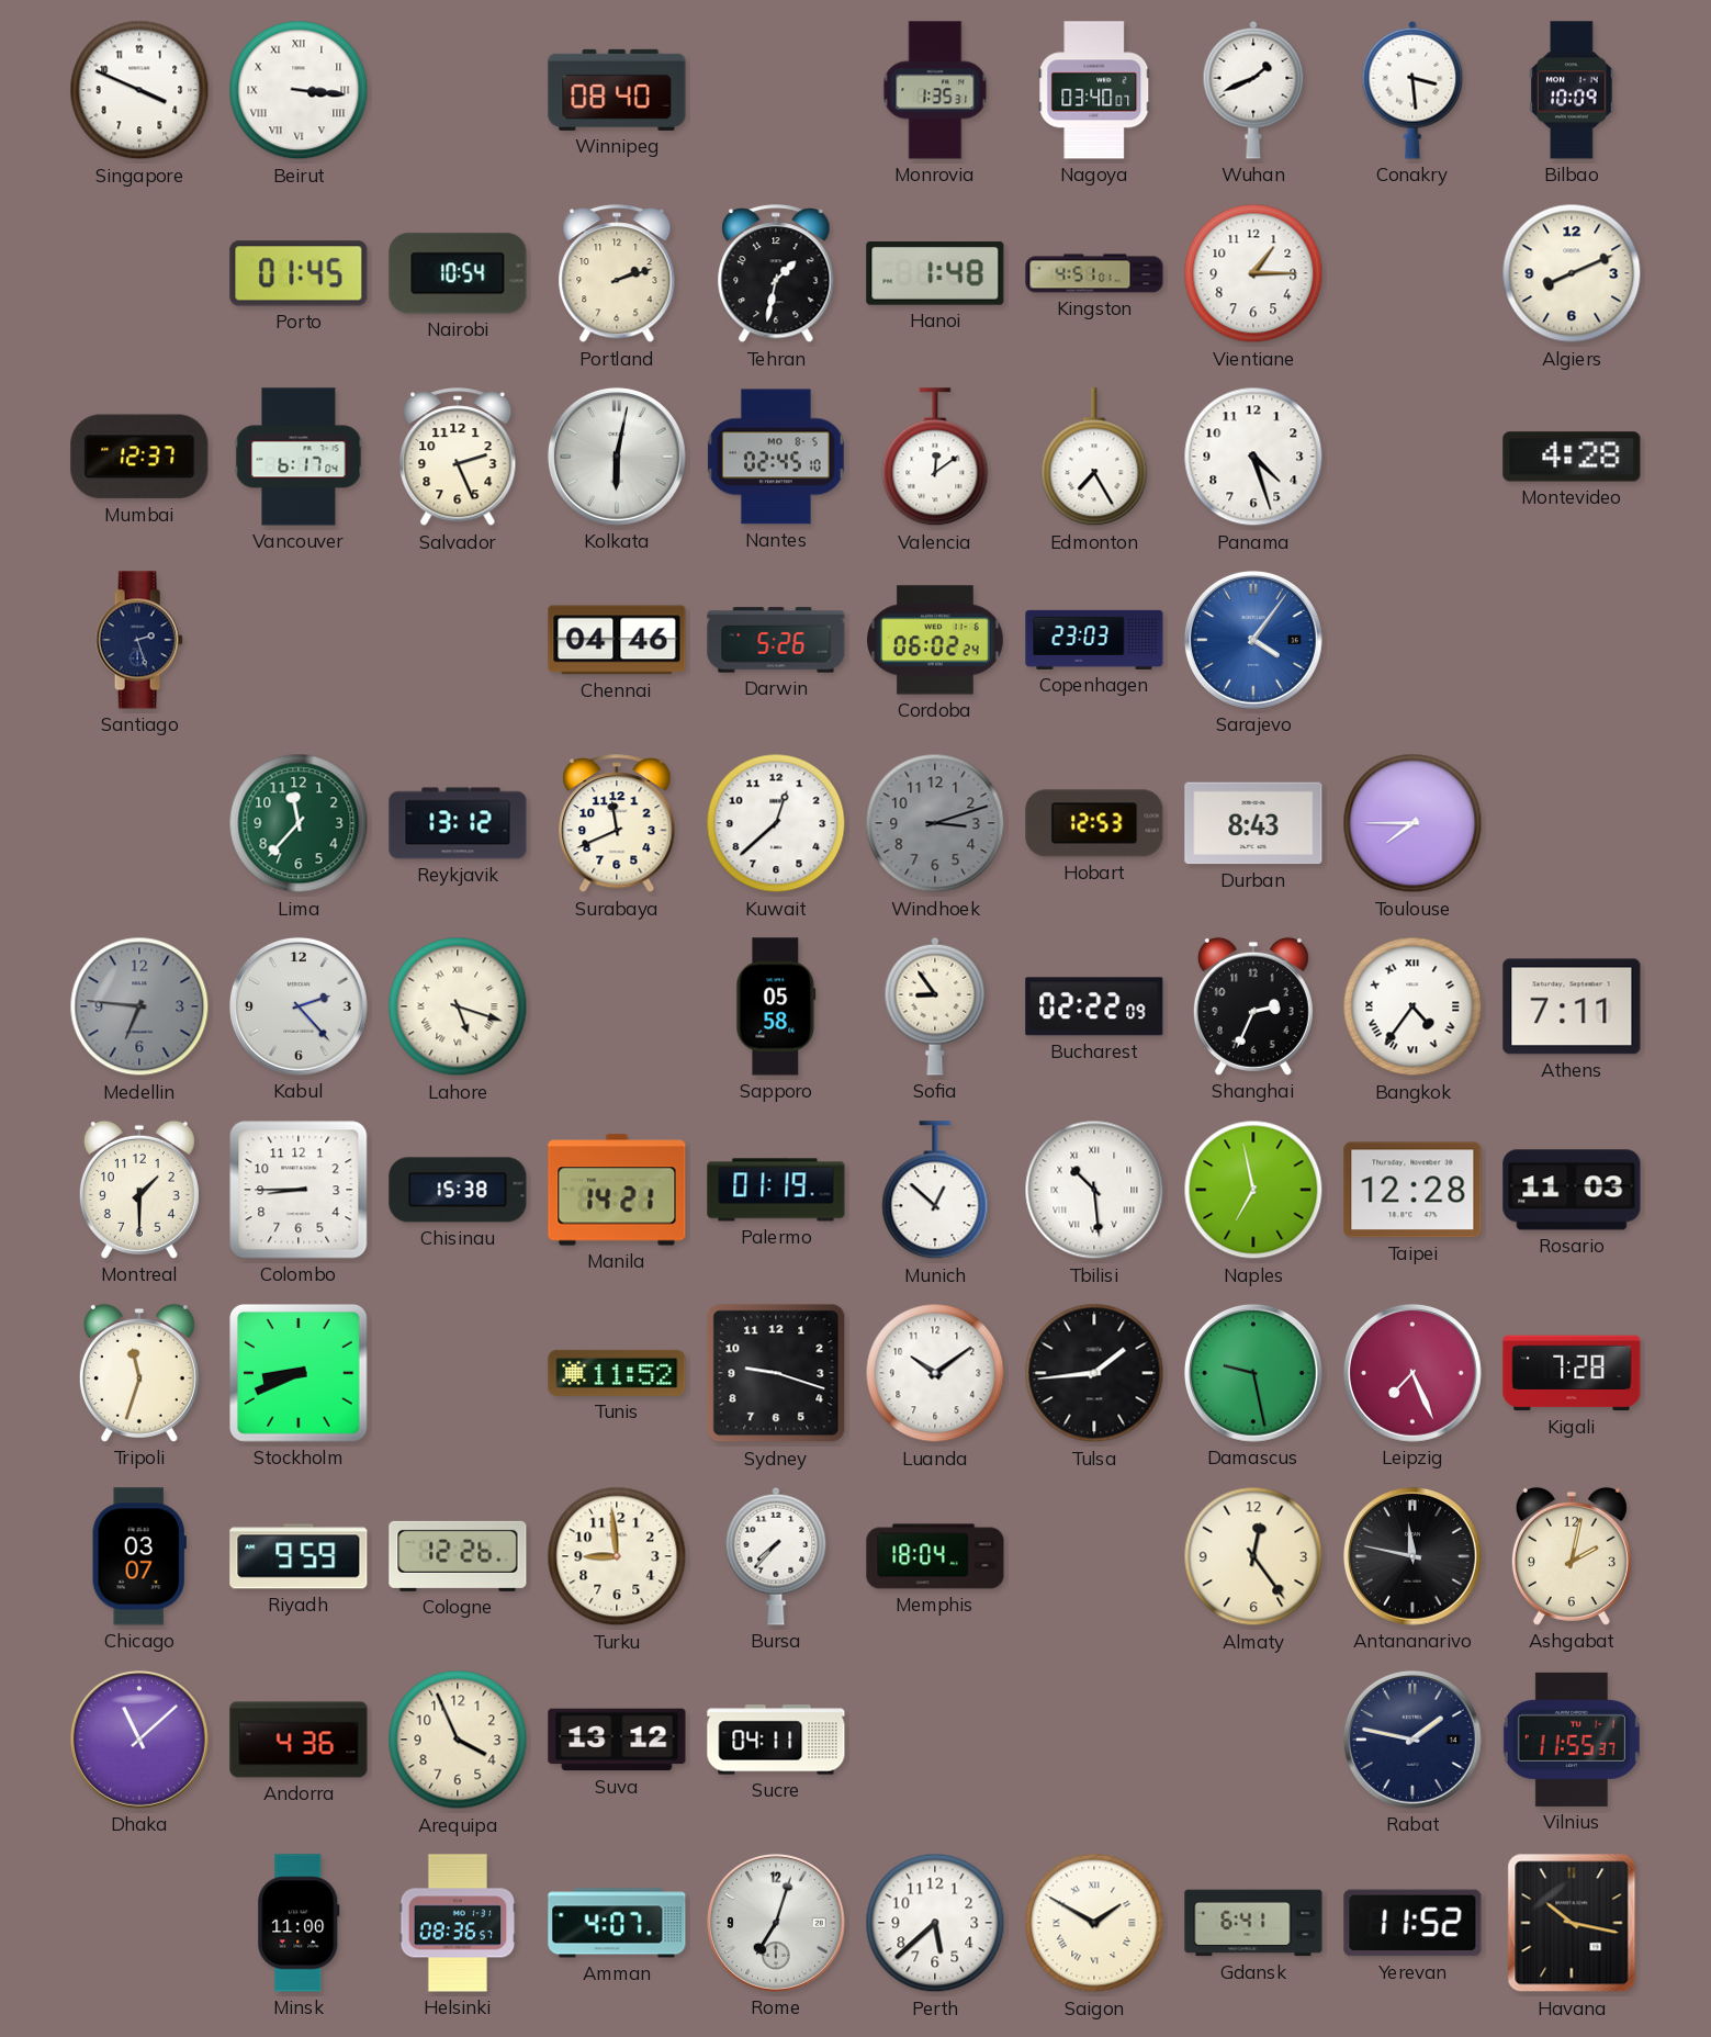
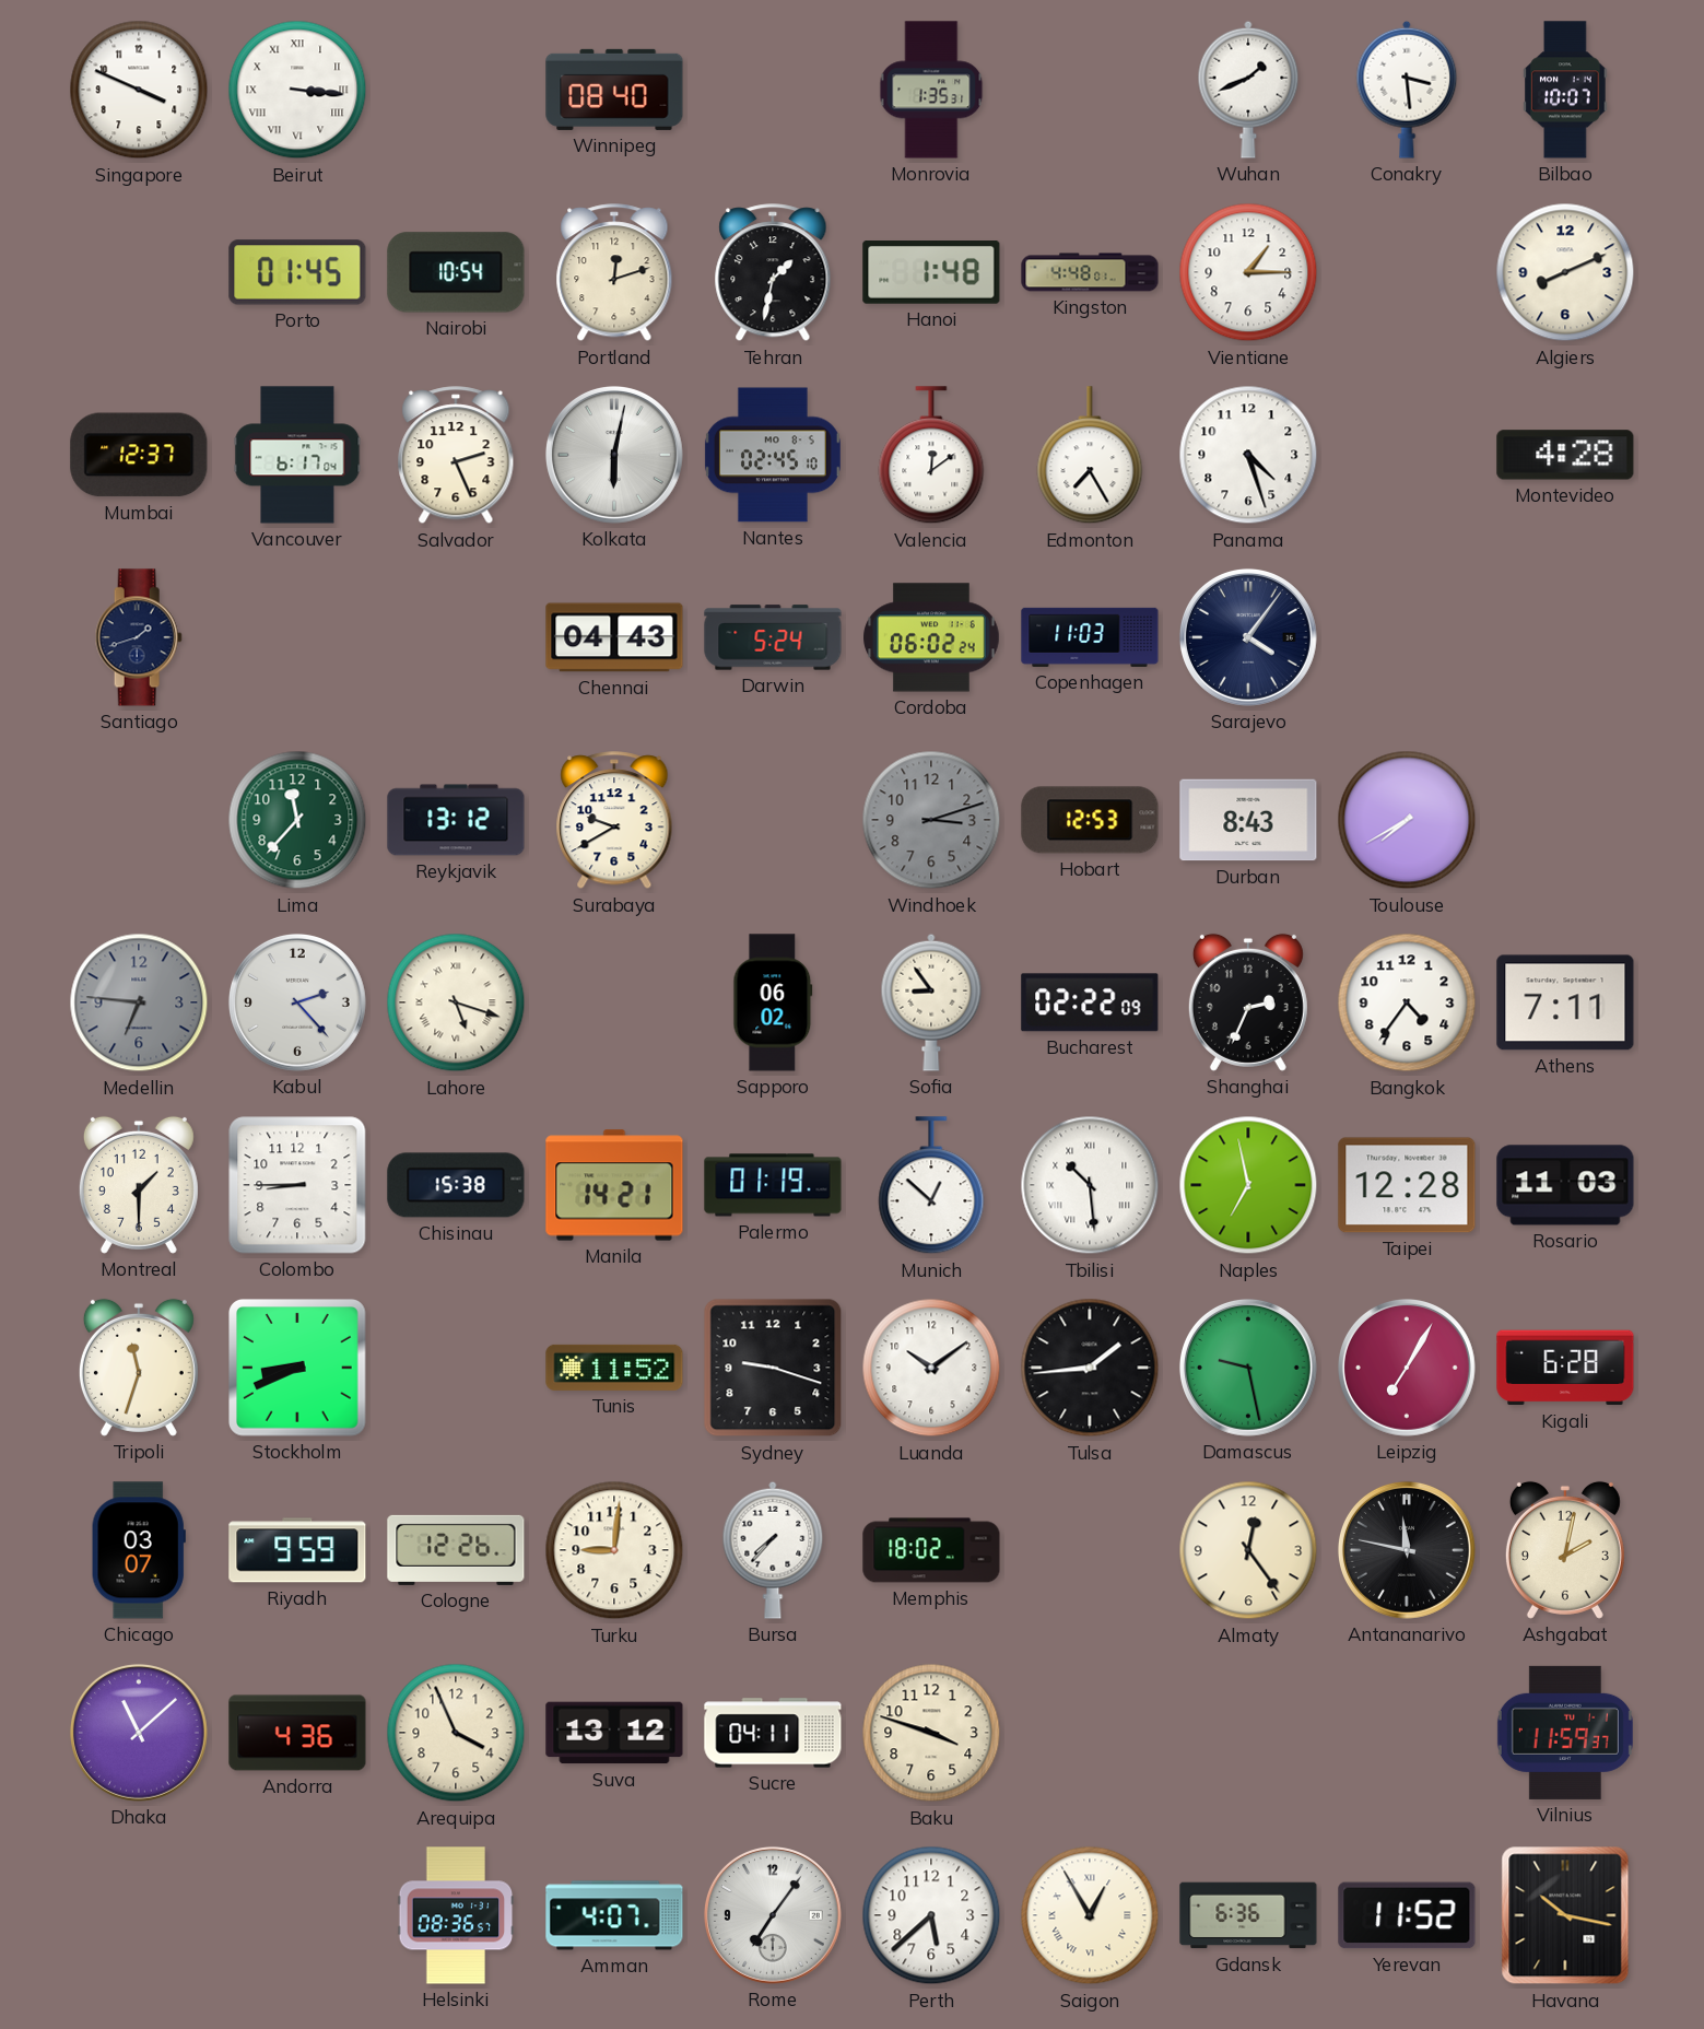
Nagoya: 03:40 -> none (1094, 90)
Bilbao: 10:09 -> 10:07 (1565, 90)
Portland: 2:12 -> 12:12 (614, 273)
Kingston: 4:51 -> 4:48 (1090, 272)
Santiago: 2:27 -> 1:42 (139, 637)
Chennai: 04:46 -> 04:43 (614, 637)
Darwin: 5:26 -> 5:24 (773, 637)
Copenhagen: 23:03 -> 11:03 (1090, 637)
Sarajevo dial: blue -> navy (1248, 637)
Surabaya: 11:41 -> 9:40 (614, 821)
Kuwait: 12:38 -> none (776, 823)
Toulouse: 7:45 -> 7:40 (1407, 820)
Sapporo: 05:58 -> 06:02 (773, 1002)
Bangkok numerals: Roman -> Arabic (1407, 1002)
Leipzig: 7:26 -> 7:05 (1407, 1368)
Kigali: 7:28 -> 6:28 (1565, 1368)
Turku: 8:59 -> 9:01 (614, 1550)
Memphis: 18:04 -> 18:02 (931, 1550)
Baku: none -> 3:48 (931, 1733)
Rabat: 1:47 -> none (1412, 1740)
Vilnius: 11:55 -> 11:59 (1565, 1733)
Minsk: 11:00 -> none (299, 1923)
Rome: 7:03 -> 7:06 (773, 1915)
Saigon: 1:50 -> 12:55 (1090, 1915)
Gdansk: 6:41 -> 6:36 (1248, 1915)
